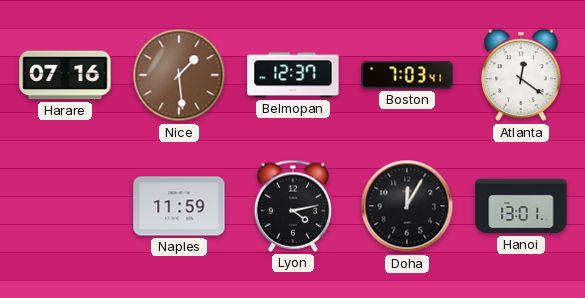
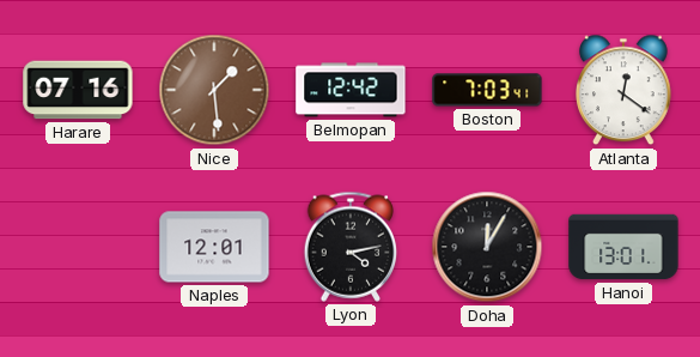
Belmopan: 12:37 -> 12:42 (351, 90)
Naples: 11:59 -> 12:01 (214, 247)
